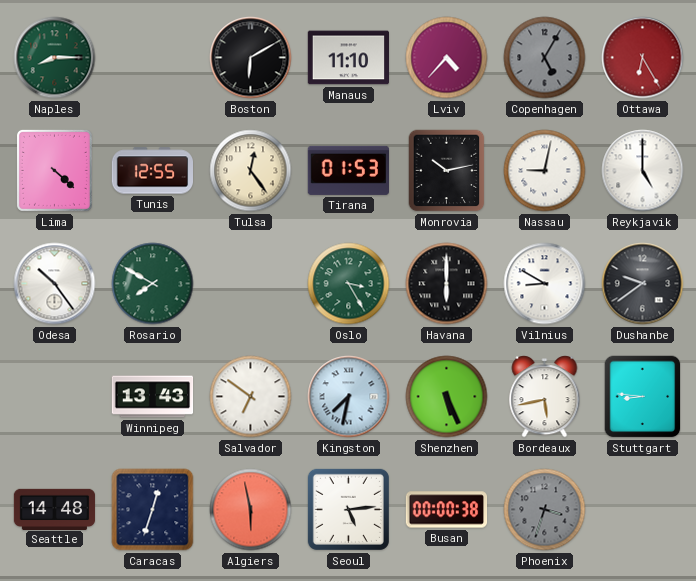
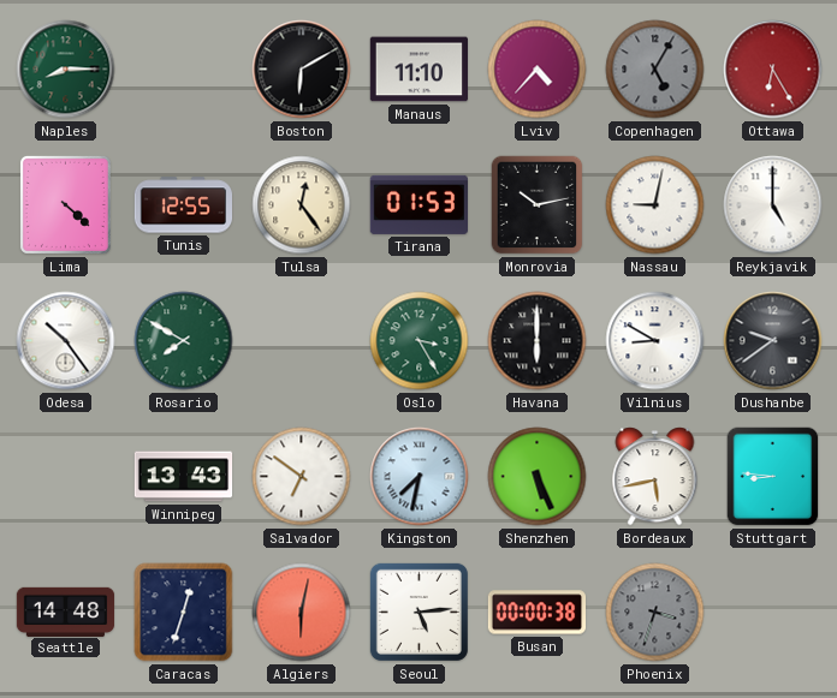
Algiers: 5:58 -> 6:02 (302, 613)
